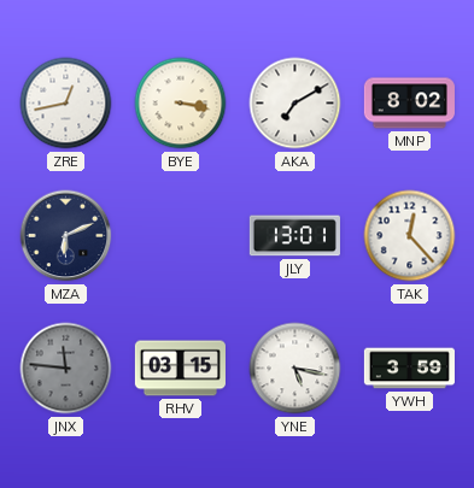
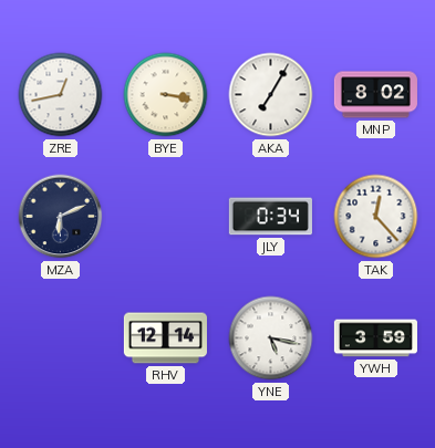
AKA: 7:10 -> 7:05 (271, 95)
JLY: 13:01 -> 0:34 (270, 217)
JNX: 11:46 -> none (66, 369)
RHV: 03:15 -> 12:14 (165, 338)
